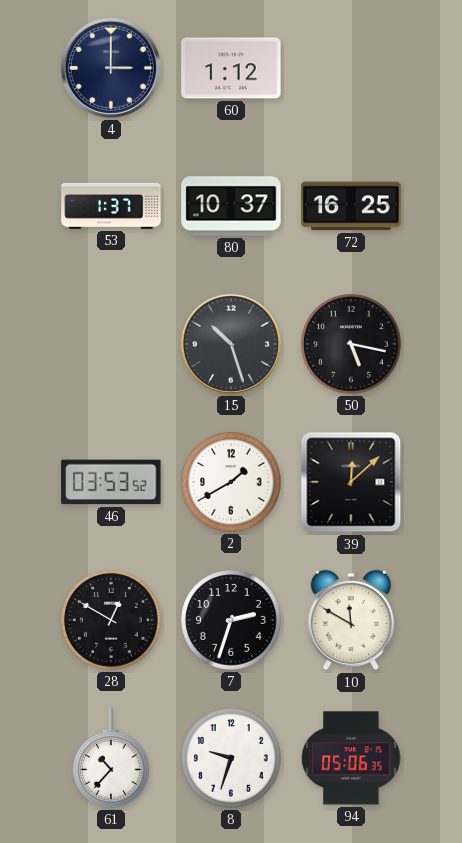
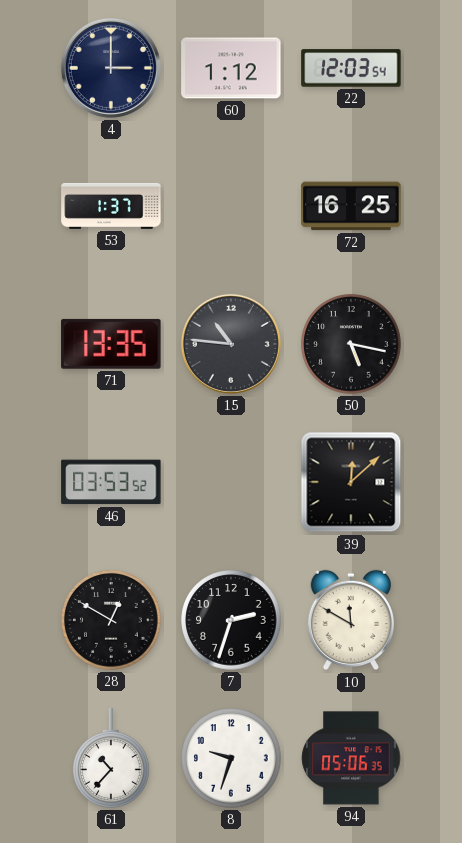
22: none -> 12:03 (351, 68)
80: 10:37 -> none (231, 206)
71: none -> 13:35 (111, 344)
15: 10:27 -> 10:46 (231, 344)
2: 1:40 -> none (231, 482)
